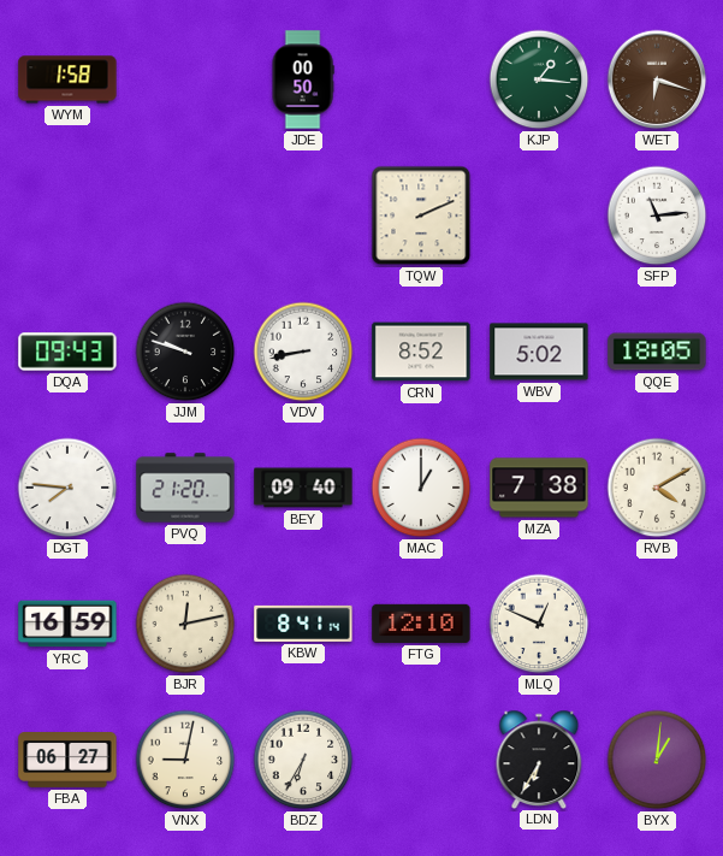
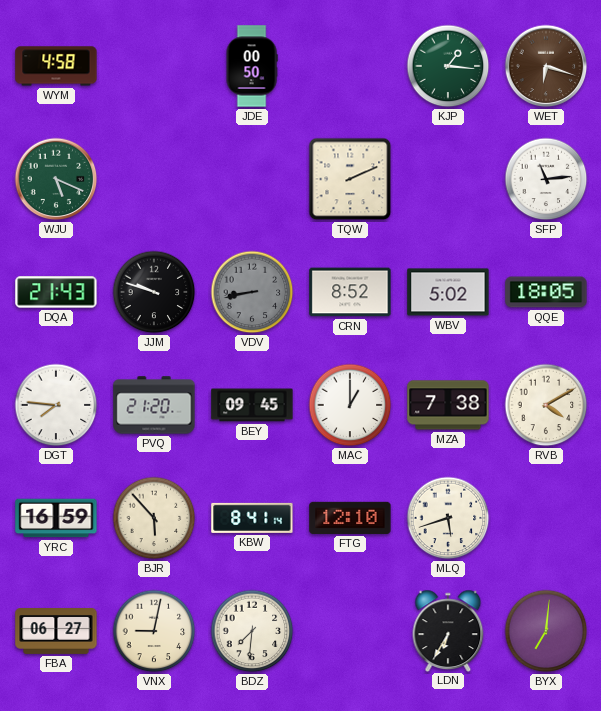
WYM: 1:58 -> 4:58 (56, 66)
WJU: none -> 5:19 (56, 179)
DQA: 09:43 -> 21:43 (56, 292)
VDV dial: white -> grey (252, 292)
BEY: 09:40 -> 09:45 (252, 405)
BJR: 12:13 -> 5:53 (154, 518)
MLQ: 12:49 -> 5:42 (448, 518)
BDZ: 6:35 -> 7:31 (252, 631)
BYX: 1:01 -> 7:01 (546, 631)
